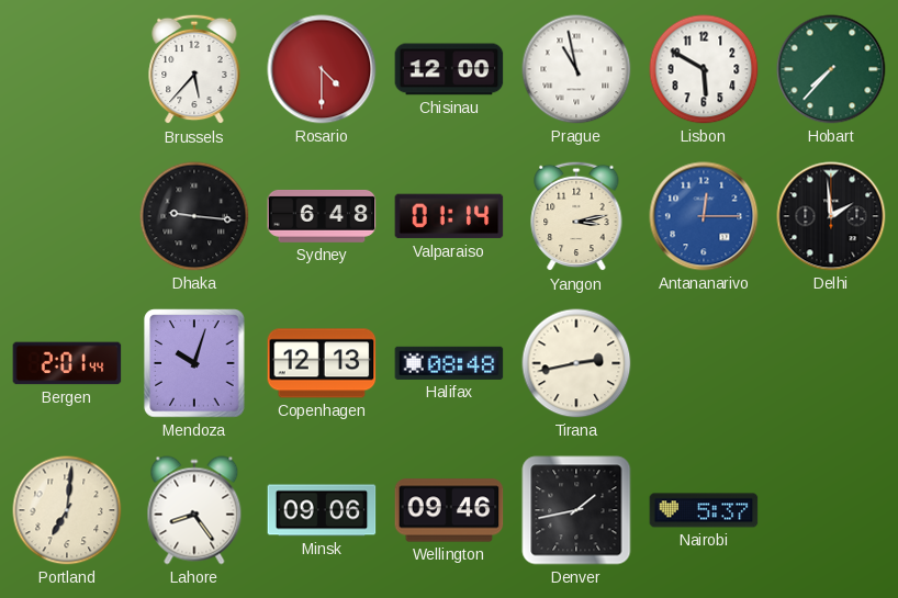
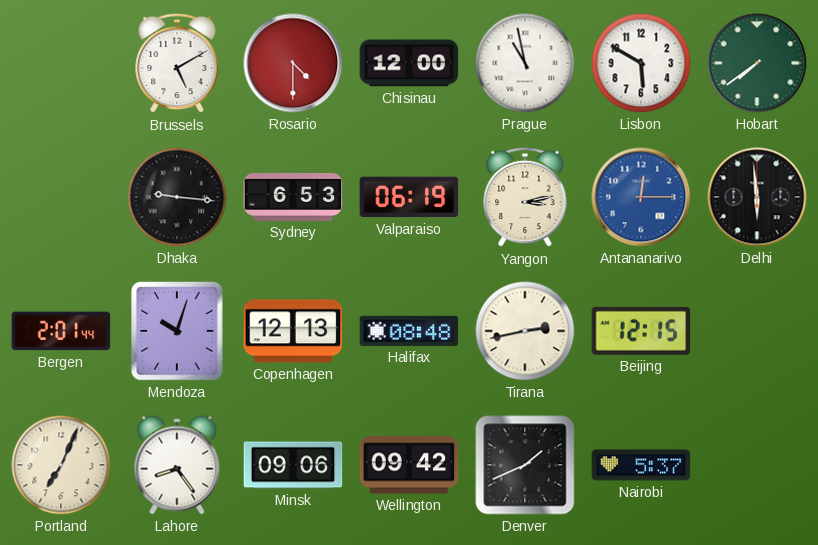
Brussels: 5:37 -> 5:10 (177, 63)
Hobart: 7:37 -> 7:39 (757, 63)
Sydney: 6:48 -> 6:53 (293, 197)
Valparaiso: 01:14 -> 06:19 (409, 197)
Delhi: 1:59 -> 5:59 (757, 197)
Beijing: none -> 12:15 (641, 331)
Portland: 7:01 -> 7:04 (61, 465)
Wellington: 09:46 -> 09:42 (409, 465)
Denver: 1:43 -> 1:41 (525, 465)
